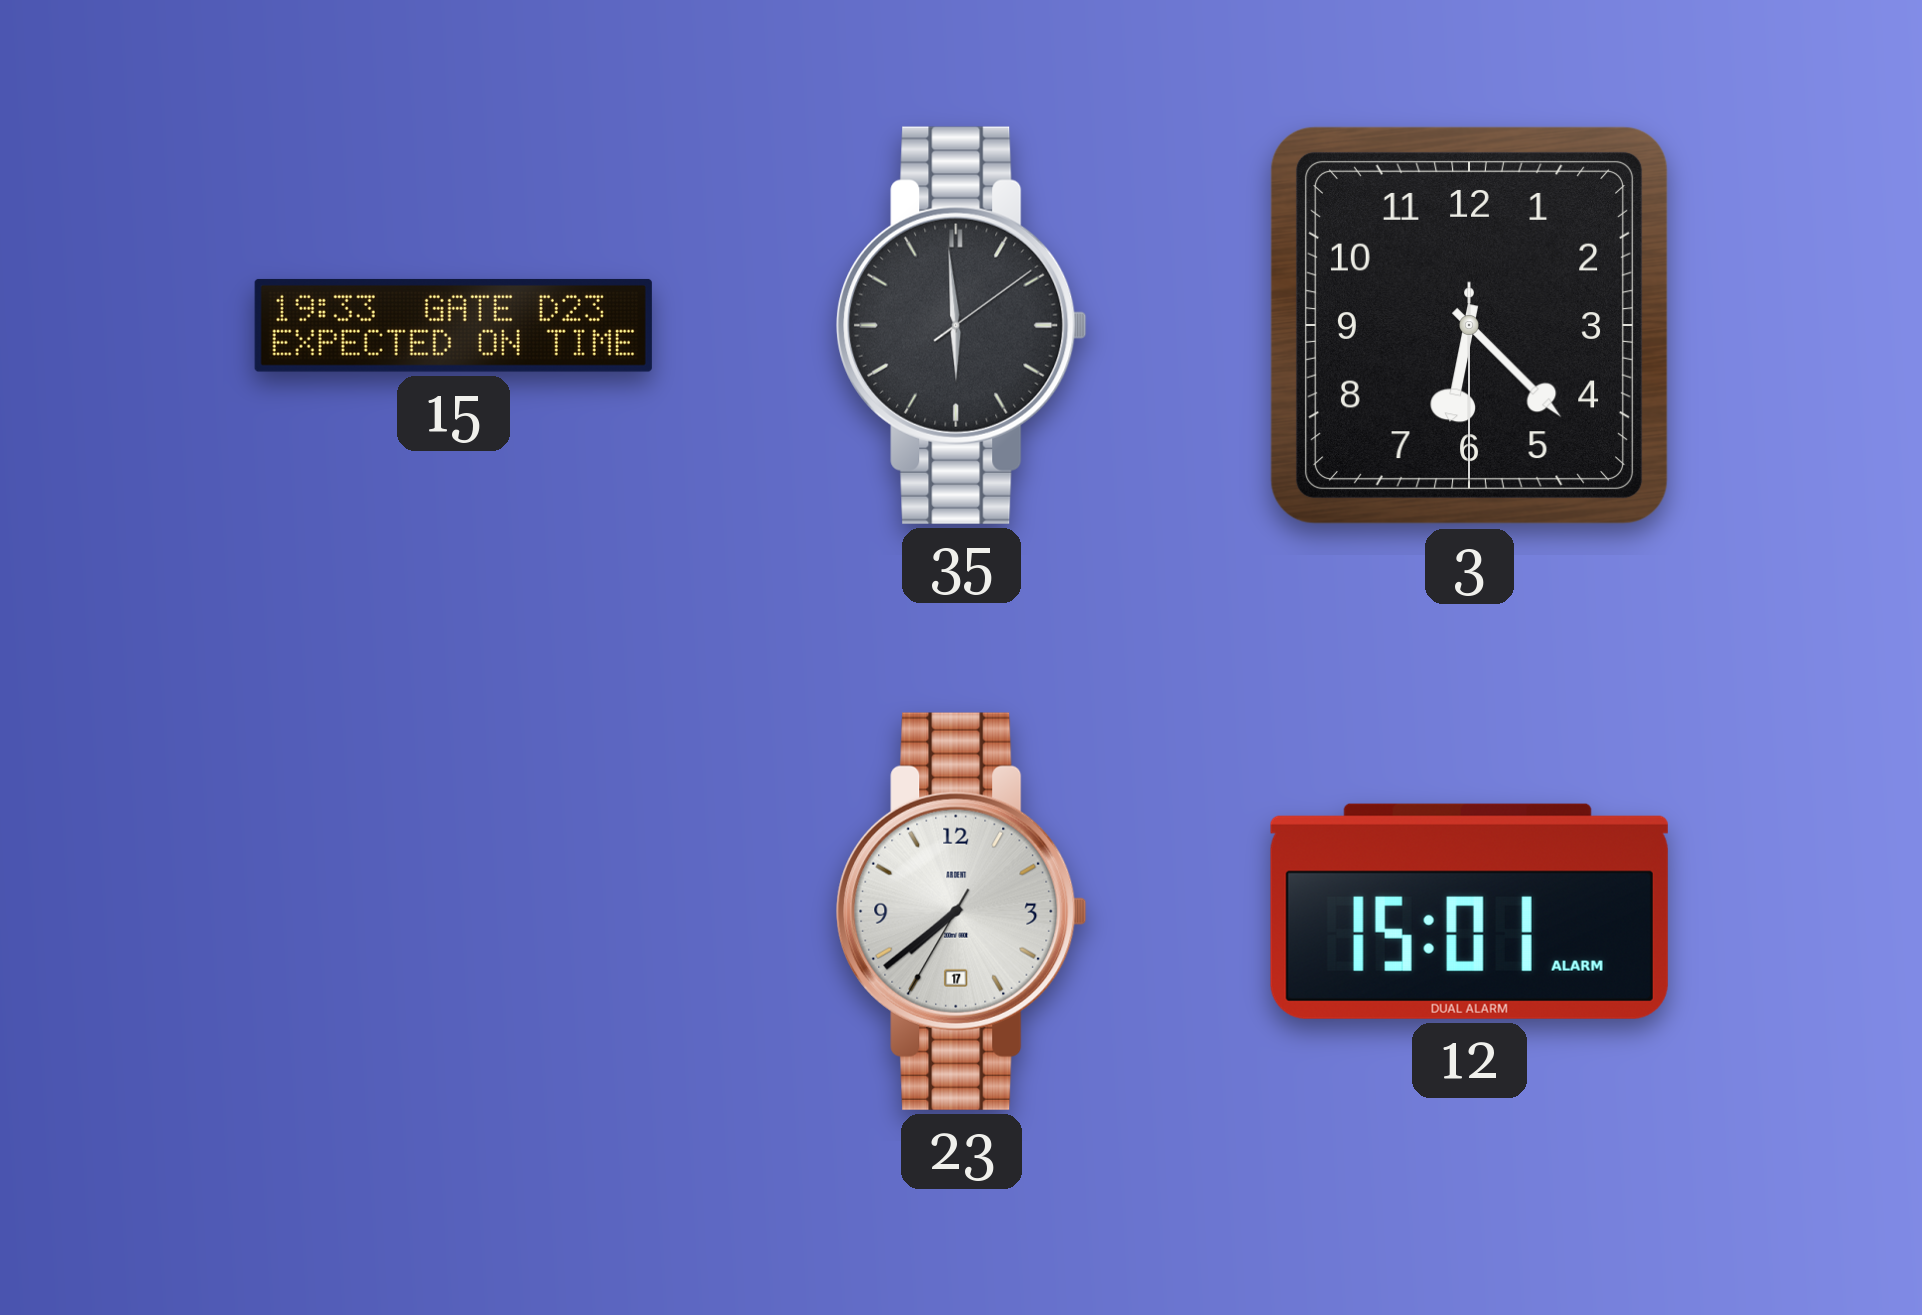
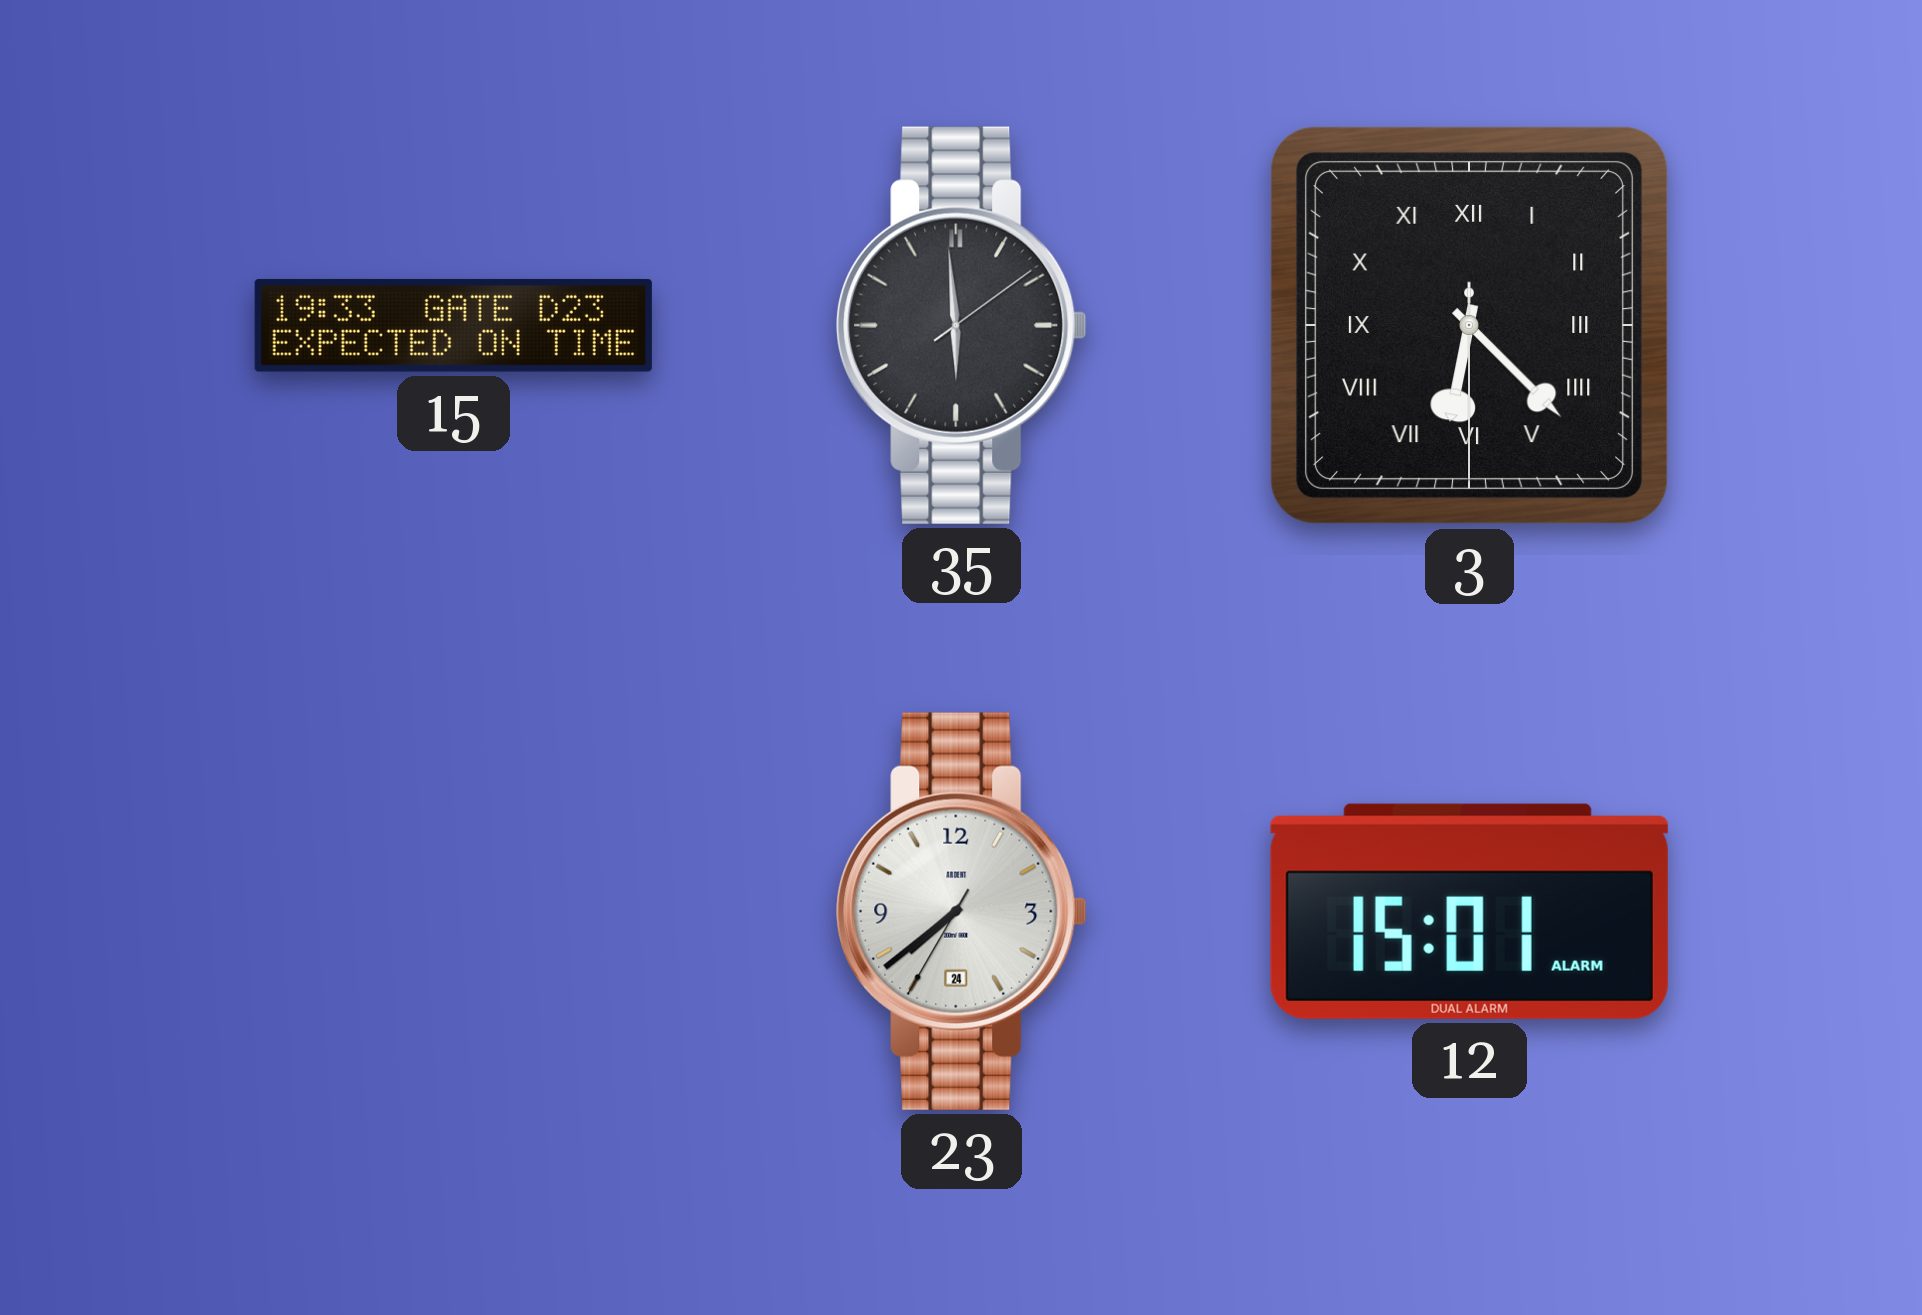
3 numerals: Arabic -> Roman (1469, 325)
23 date: 17 -> 24 (962, 911)
